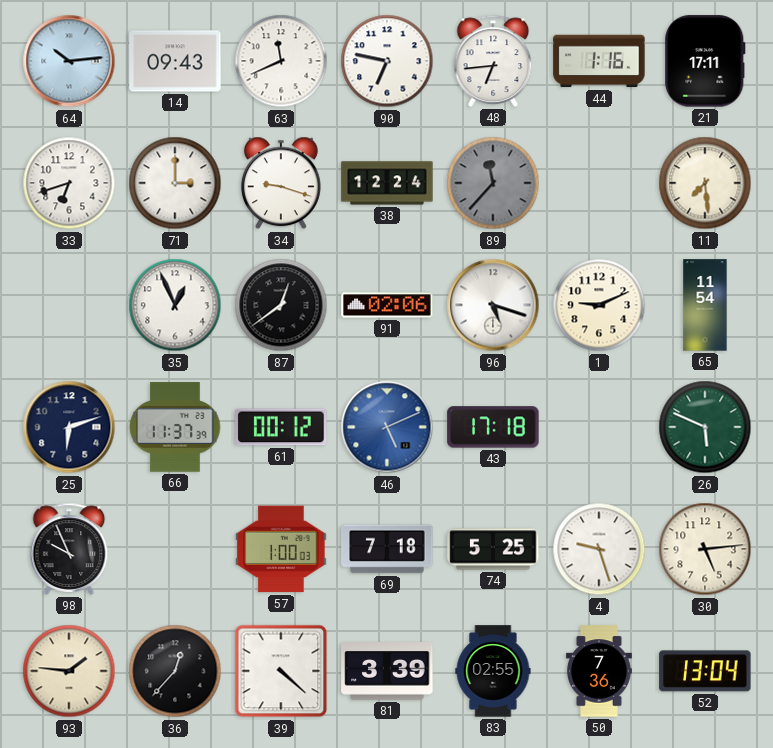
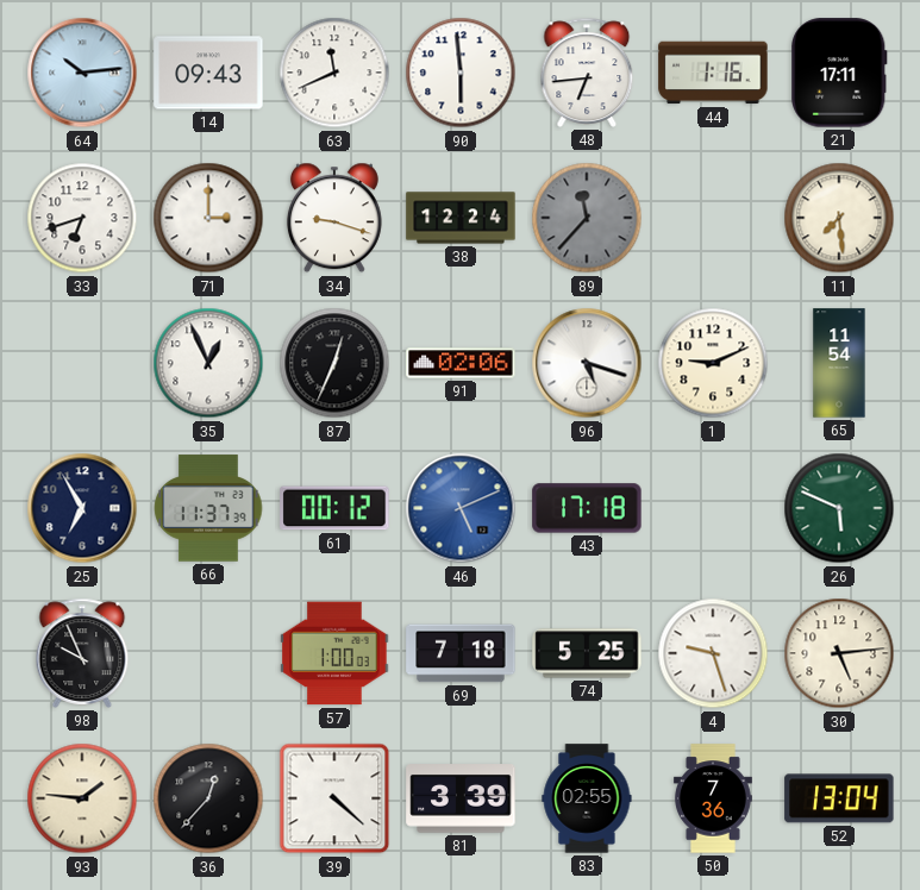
90: 6:47 -> 5:59 (461, 73)
87: 12:39 -> 12:34 (334, 363)
25: 6:12 -> 6:55 (82, 508)
